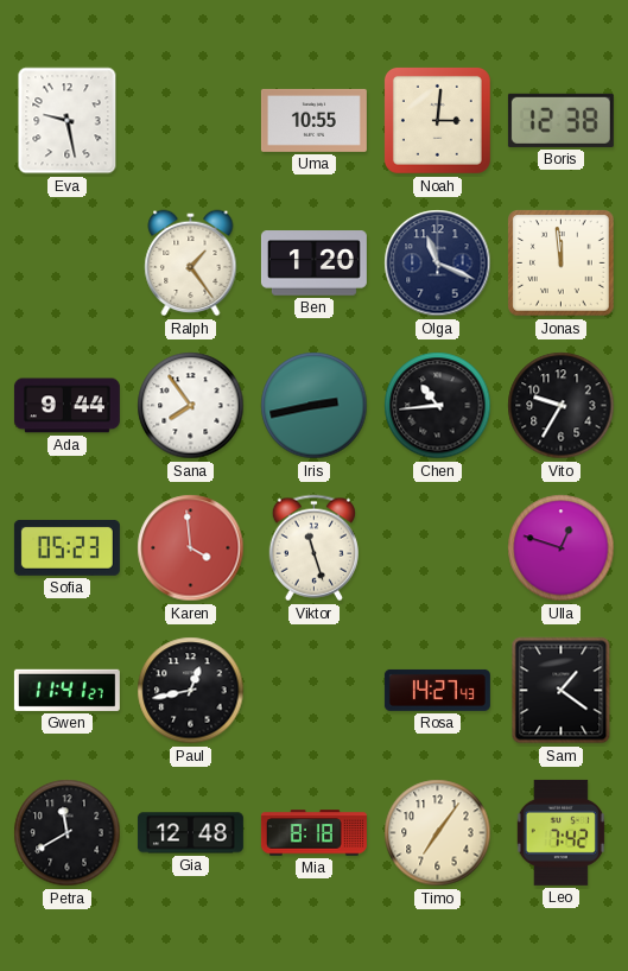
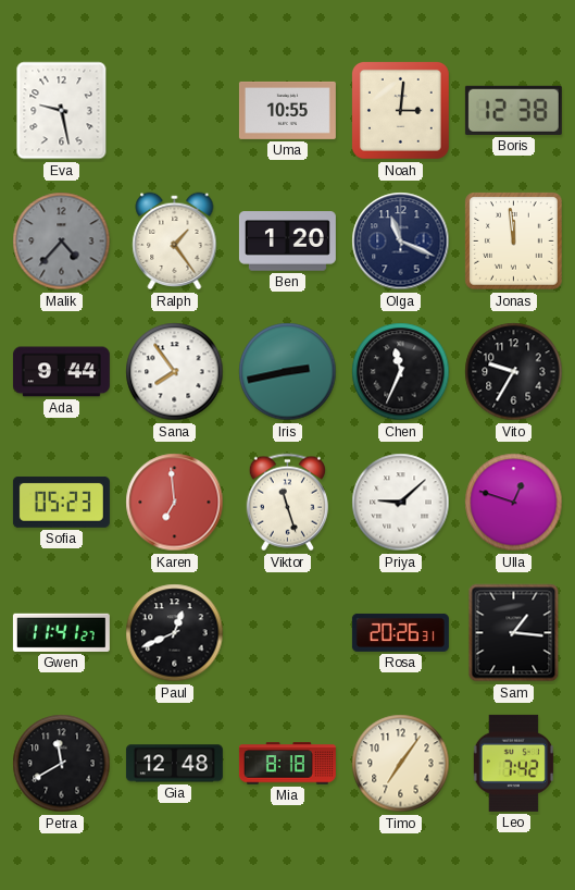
Malik: none -> 4:37 (62, 242)
Chen: 10:44 -> 11:34 (401, 372)
Karen: 3:59 -> 6:59 (175, 503)
Priya: none -> 9:08 (401, 503)
Paul: 12:43 -> 12:41 (175, 633)
Rosa: 14:27 -> 20:26 (400, 632)
Sam: 1:21 -> 1:16 (514, 633)
